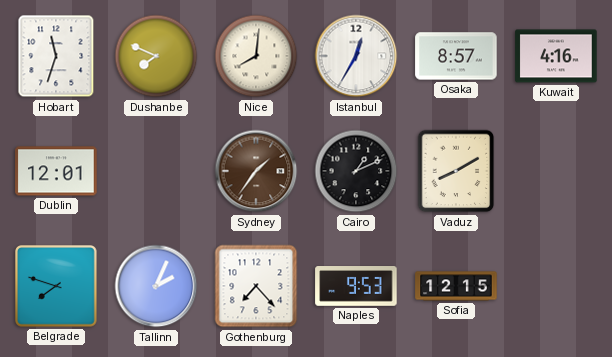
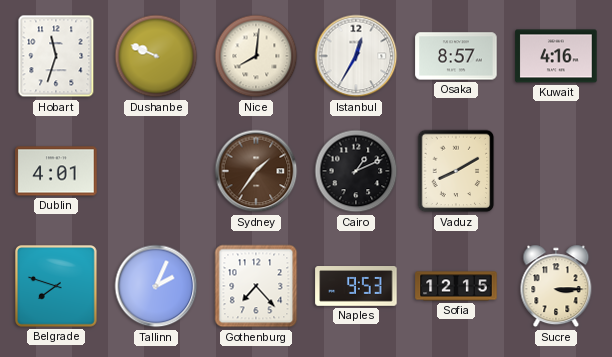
Dushanbe: 7:49 -> 9:49 (156, 56)
Dublin: 12:01 -> 4:01 (56, 171)
Sucre: none -> 3:15 (556, 286)
